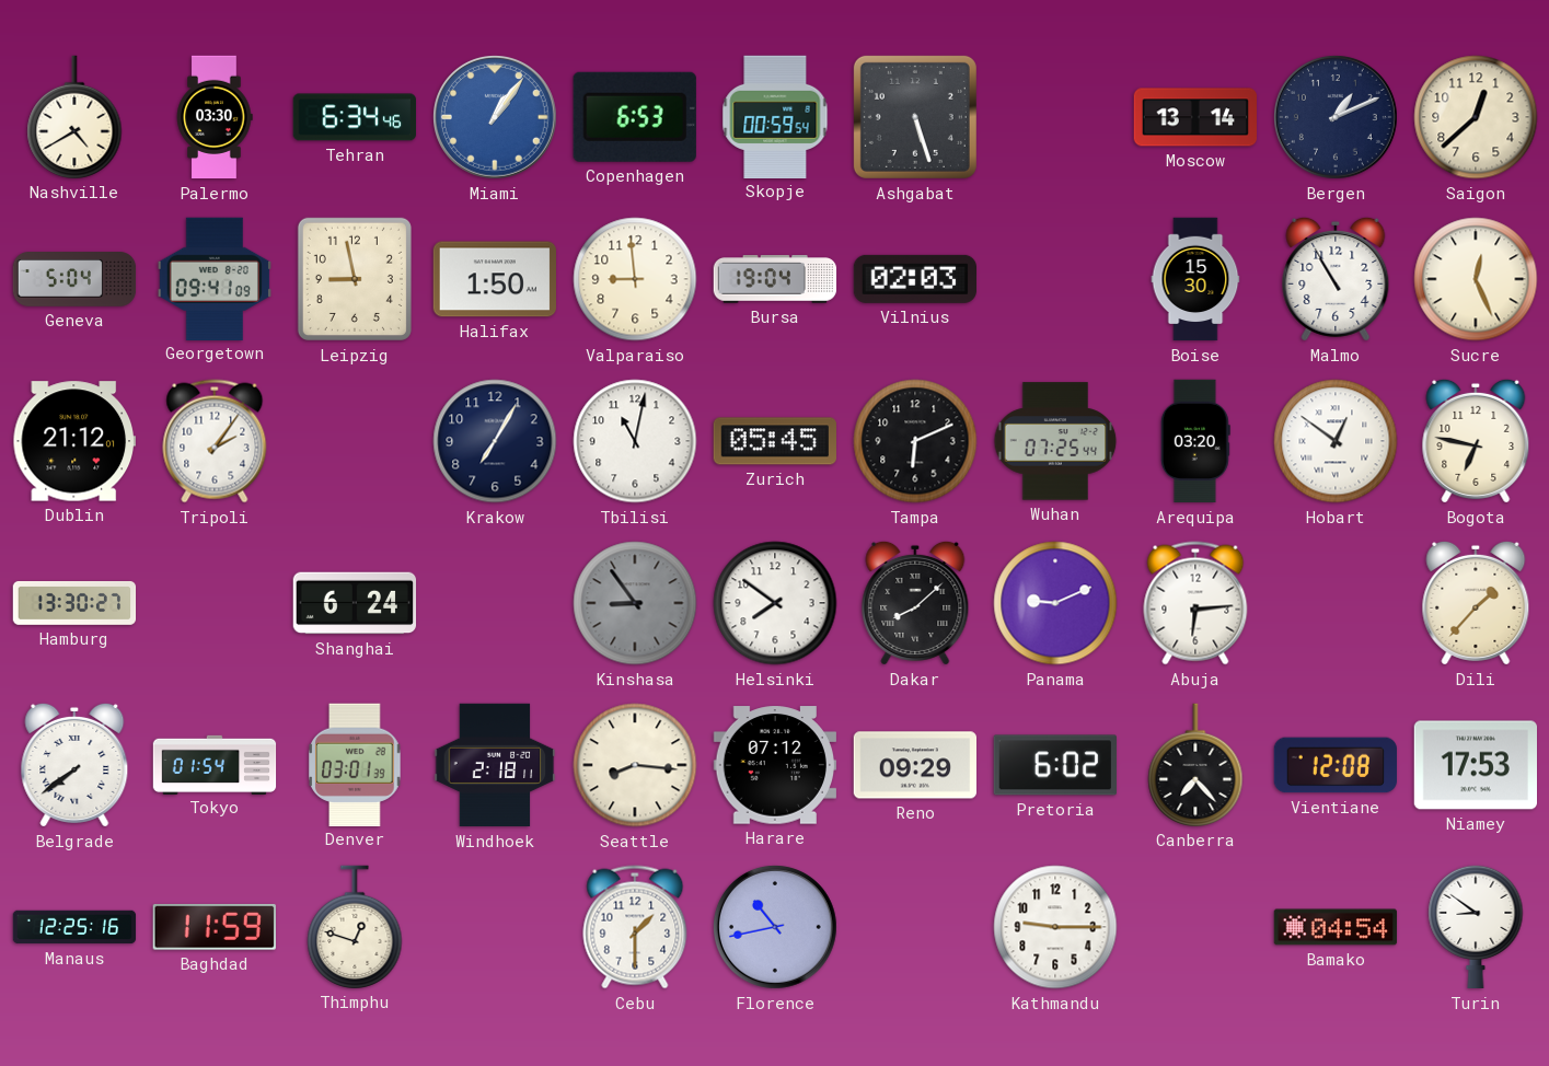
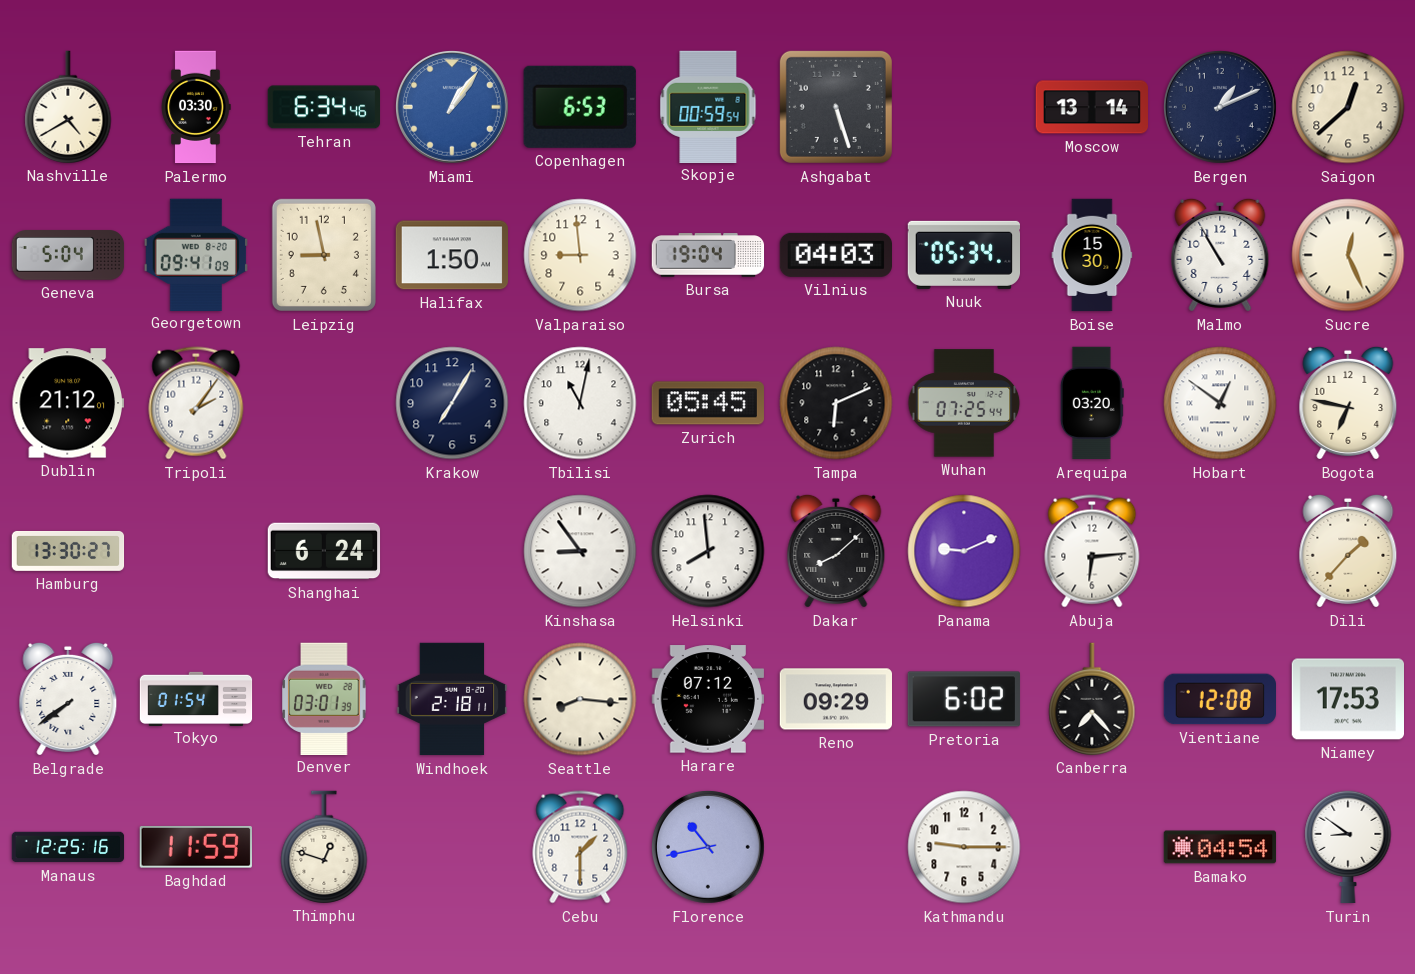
Vilnius: 02:03 -> 04:03 (835, 255)
Nuuk: none -> 05:34 (963, 255)
Kinshasa dial: grey -> white (580, 551)
Helsinki: 7:51 -> 7:59 (708, 551)
